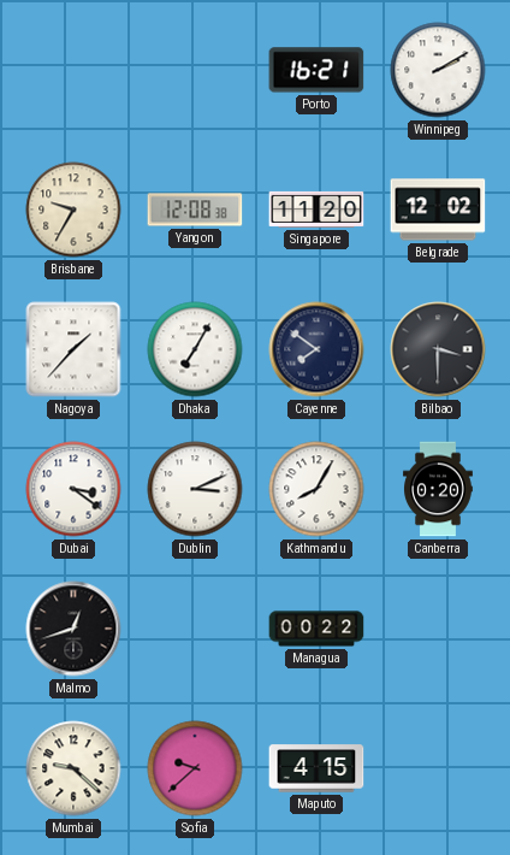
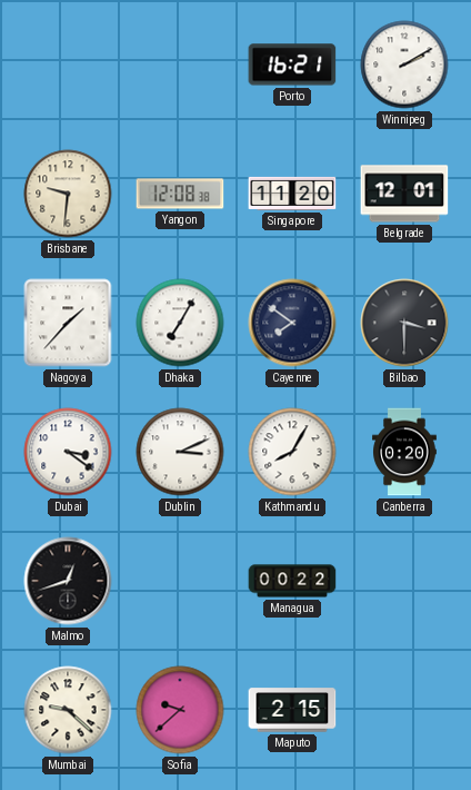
Brisbane: 9:35 -> 9:31 (68, 194)
Belgrade: 12:02 -> 12:01 (404, 194)
Maputo: 4:15 -> 2:15 (292, 710)
